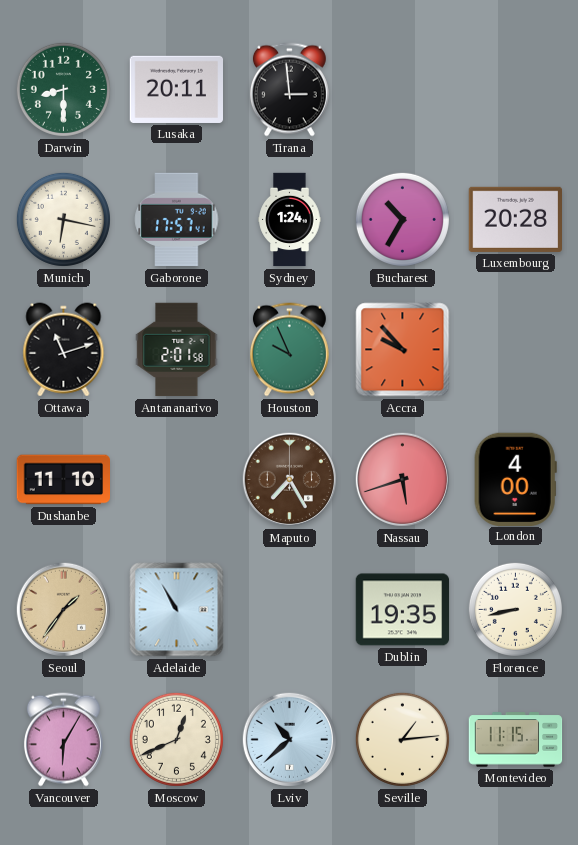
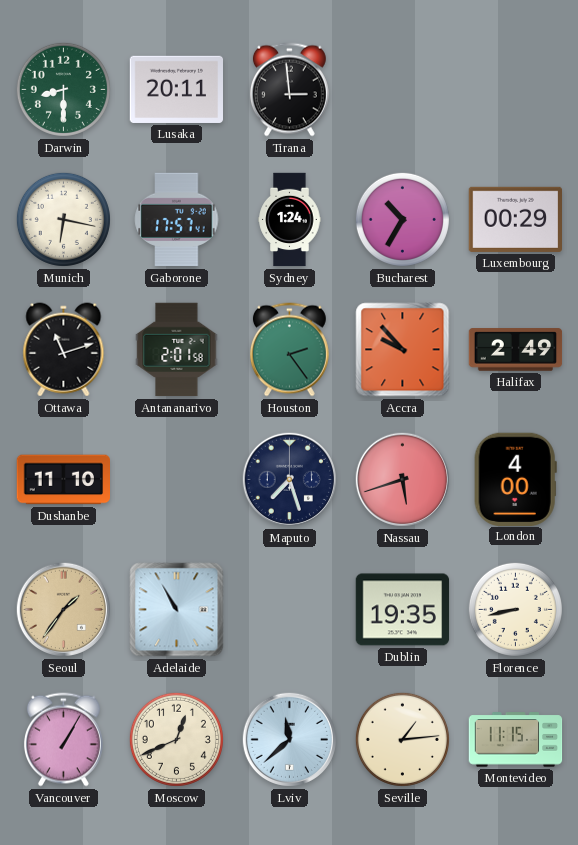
Luxembourg: 20:28 -> 00:29 (516, 219)
Houston: 9:56 -> 2:24 (289, 350)
Halifax: none -> 2:49 (516, 350)
Maputo: 7:25 -> 7:27 (289, 479)
Maputo dial: brown -> navy (289, 479)
Vancouver: 6:05 -> 1:05 (63, 740)
Lviv: 10:38 -> 11:38 (289, 739)
